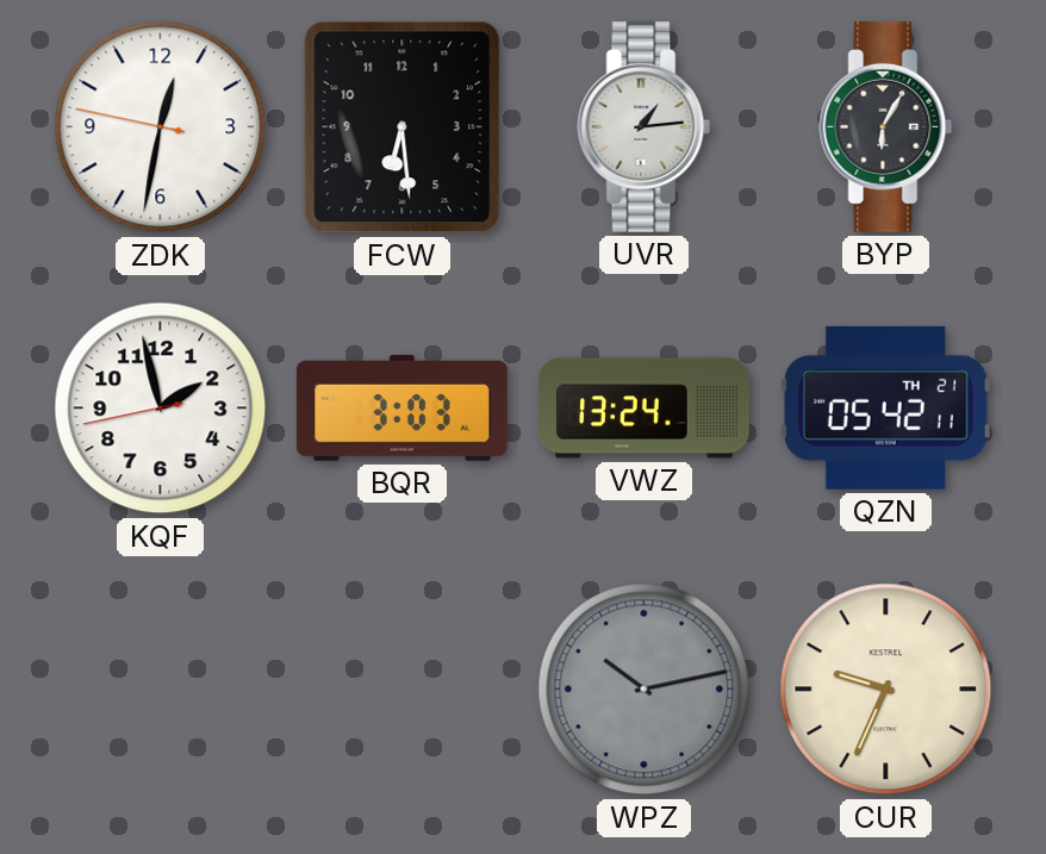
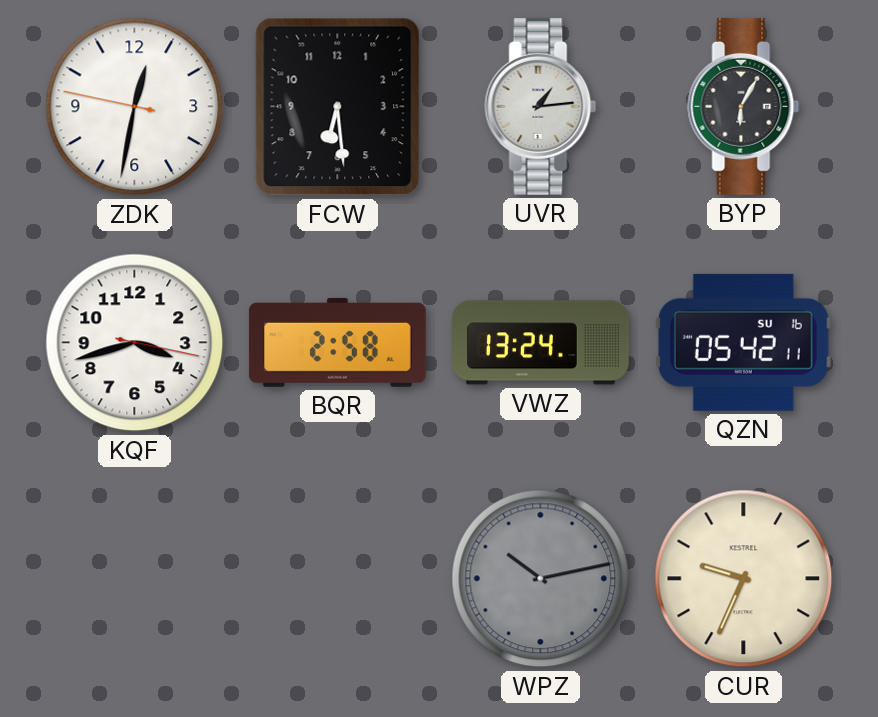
KQF: 1:57 -> 3:42 (135, 343)
BQR: 3:03 -> 2:58 (337, 342)
QZN date: TH 21 -> SU 16 (743, 342)
